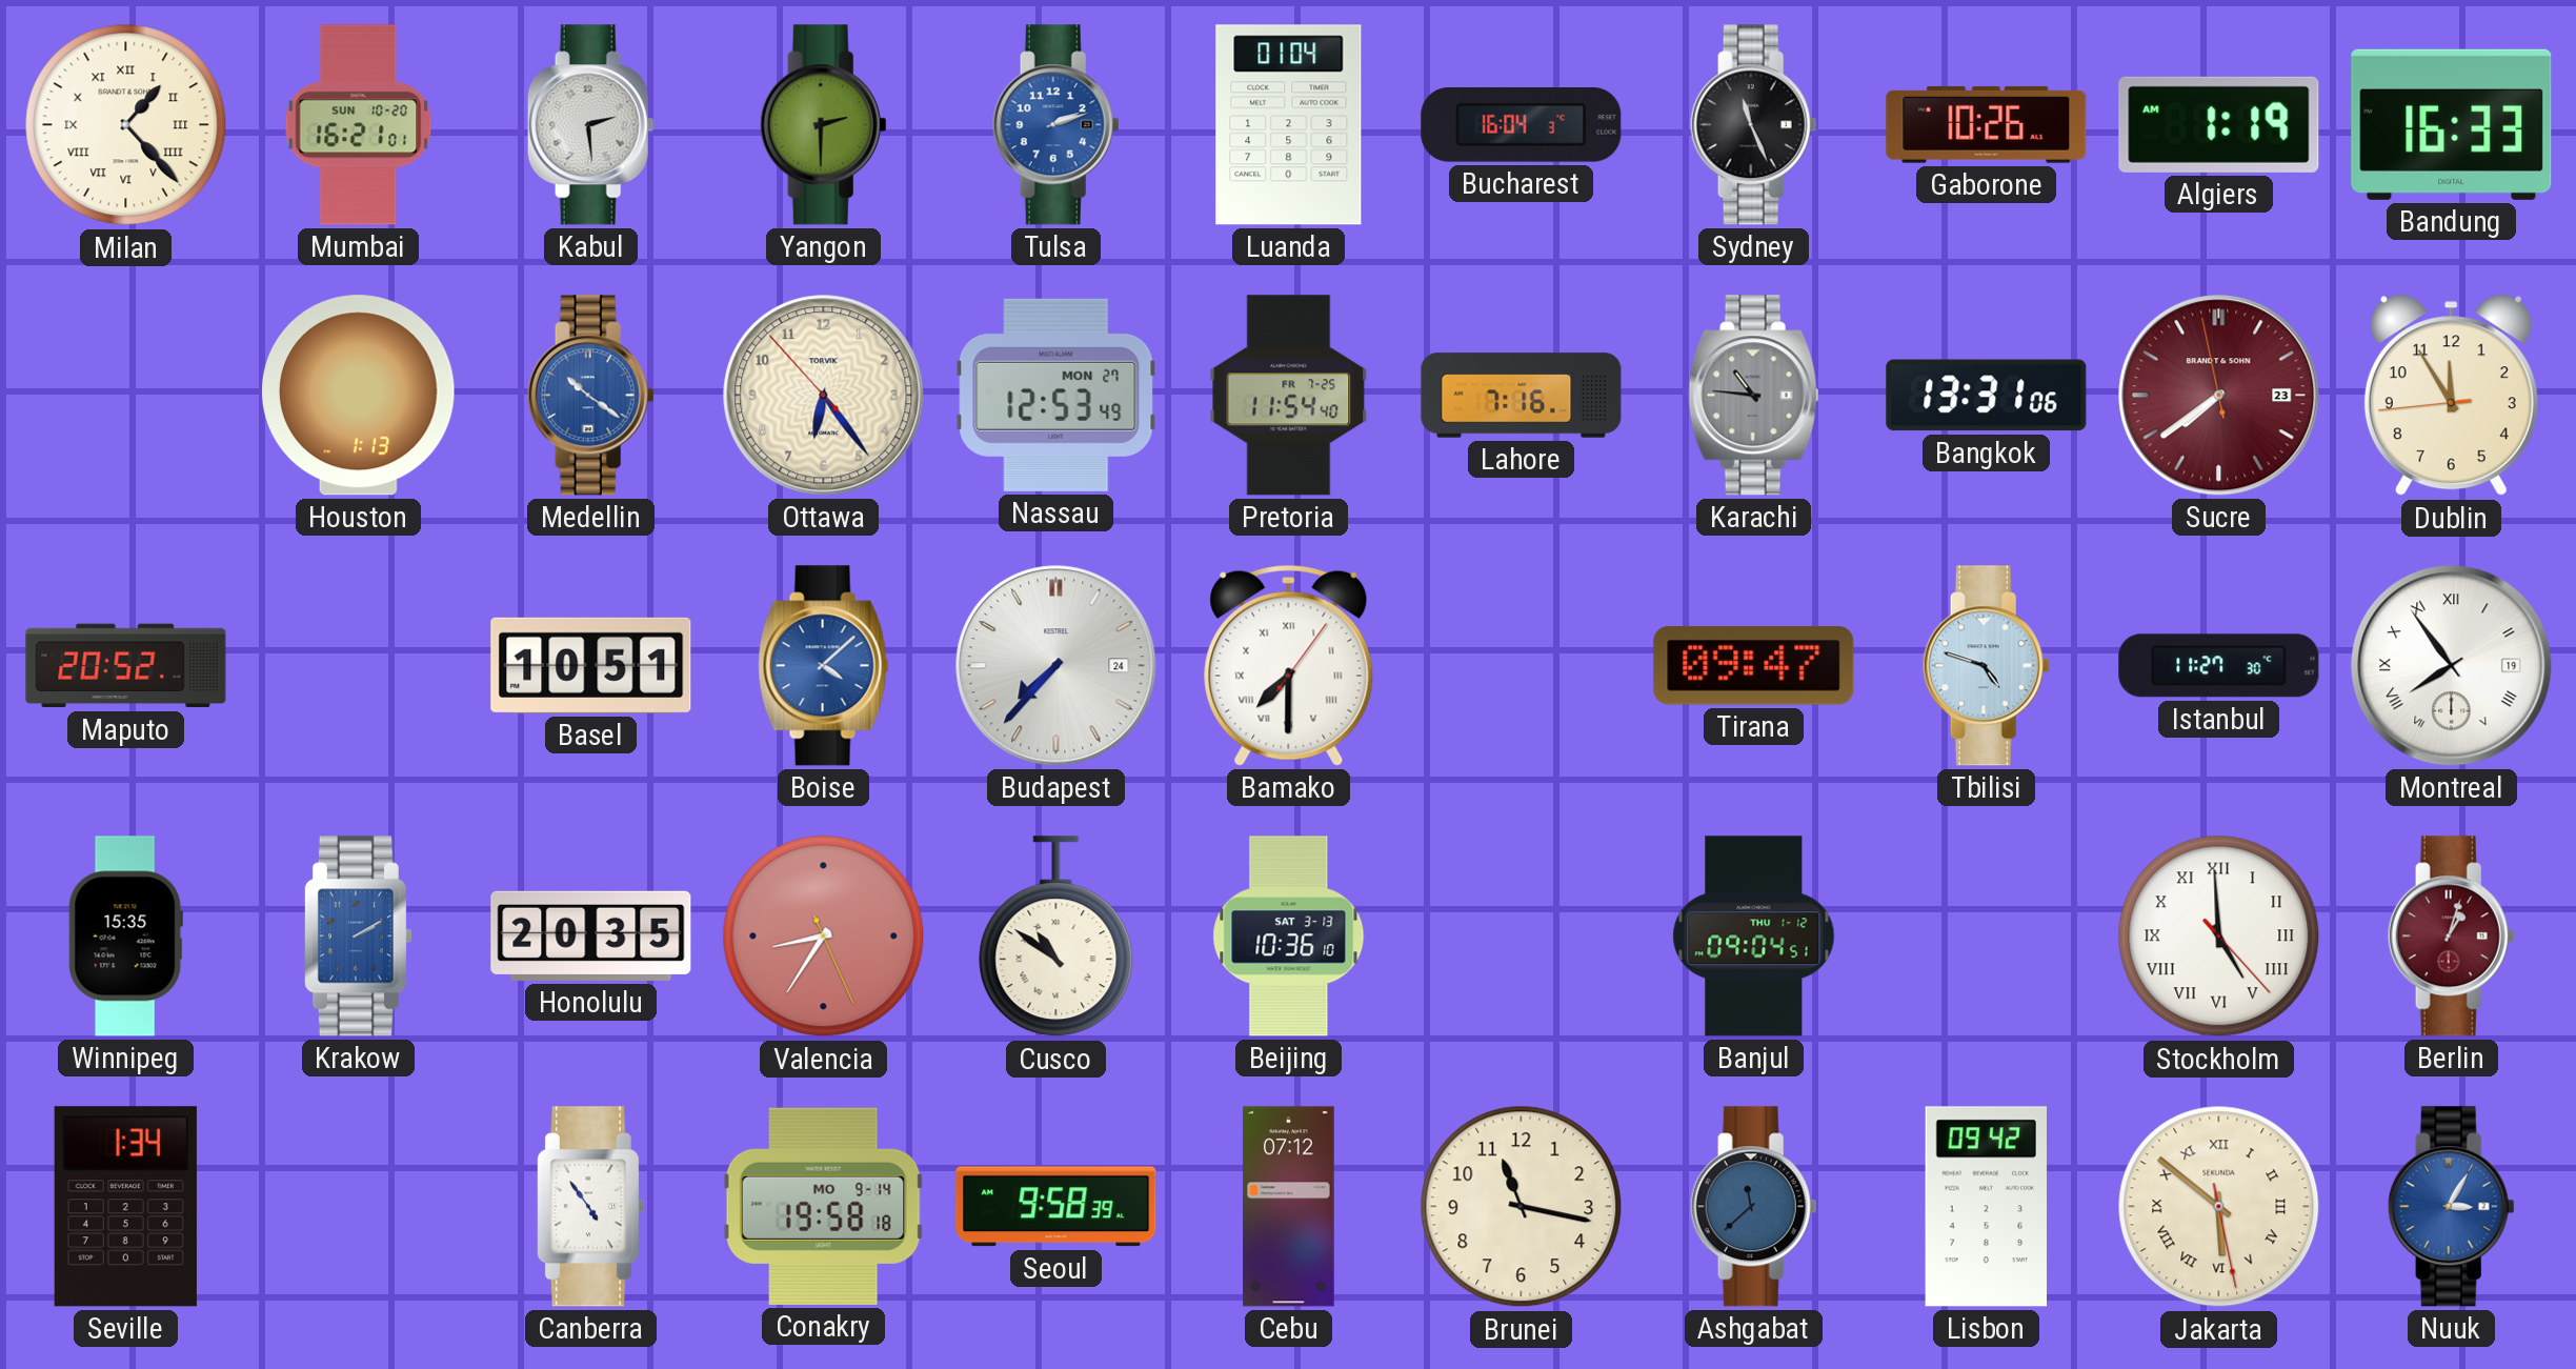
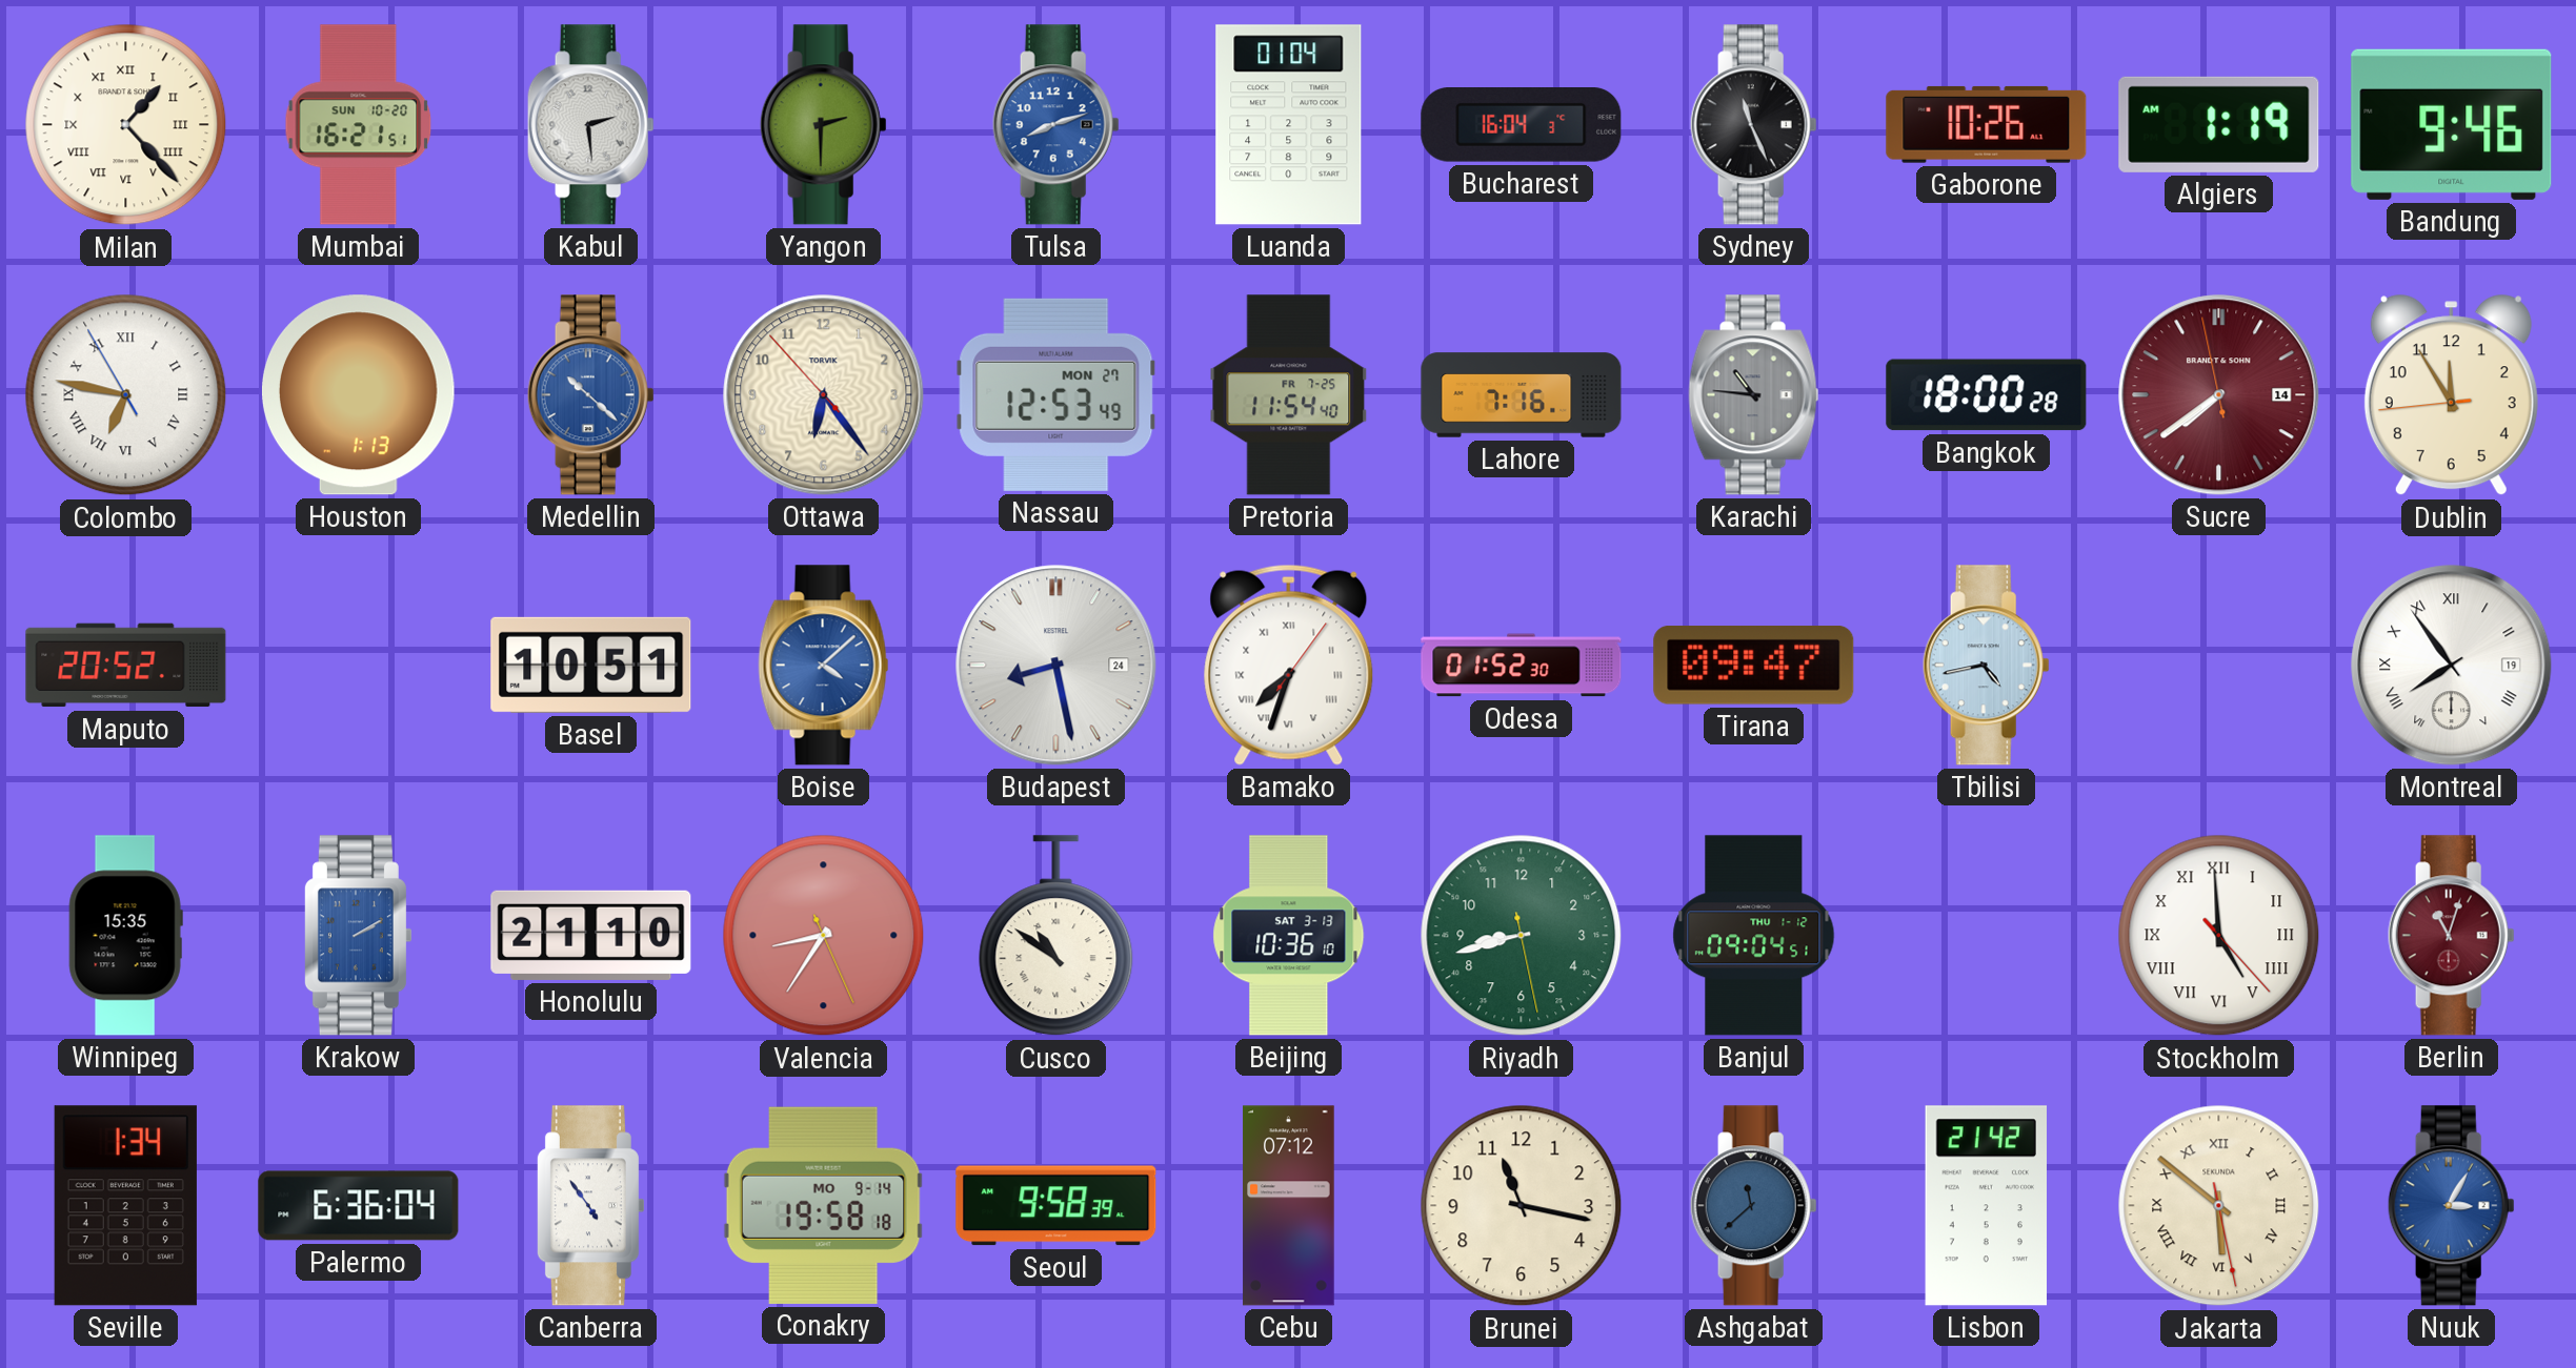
Mumbai: 16:21:01 -> 16:21:51 (359, 125)
Tulsa: 2:12 -> 8:12 (1055, 125)
Bandung: 16:33 -> 9:46 (2452, 124)
Colombo: none -> 6:46 (126, 395)
Medellin: 10:21 -> 10:22 (590, 395)
Bangkok: 13:31 -> 18:00 (1987, 395)
Sucre date: 23 -> 14 (2219, 395)
Budapest: 7:37 -> 8:28 (1056, 666)
Bamako: 7:30 -> 7:33 (1289, 665)
Odesa: none -> 01:52 (1522, 666)
Tbilisi: 4:48 -> 4:43 (1986, 666)
Istanbul: 11:27 -> none (2219, 666)
Honolulu: 20:35 -> 21:10 (591, 935)
Riyadh: none -> 8:42 (1522, 936)
Berlin: 1:03 -> 11:03 (2451, 936)
Palermo: none -> 6:36 (359, 1206)
Lisbon: 09:42 -> 21:42 (1986, 1206)
